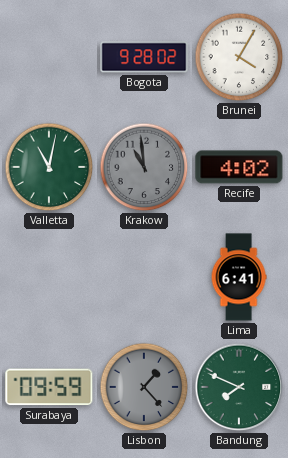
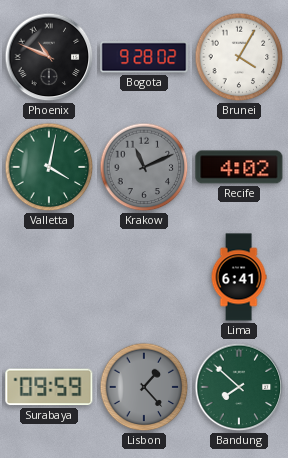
Phoenix: none -> 10:49 (49, 57)
Valletta: 11:02 -> 4:02 (49, 167)
Krakow: 10:59 -> 11:11 (144, 167)
Bandung: 7:49 -> 7:52 (239, 387)
